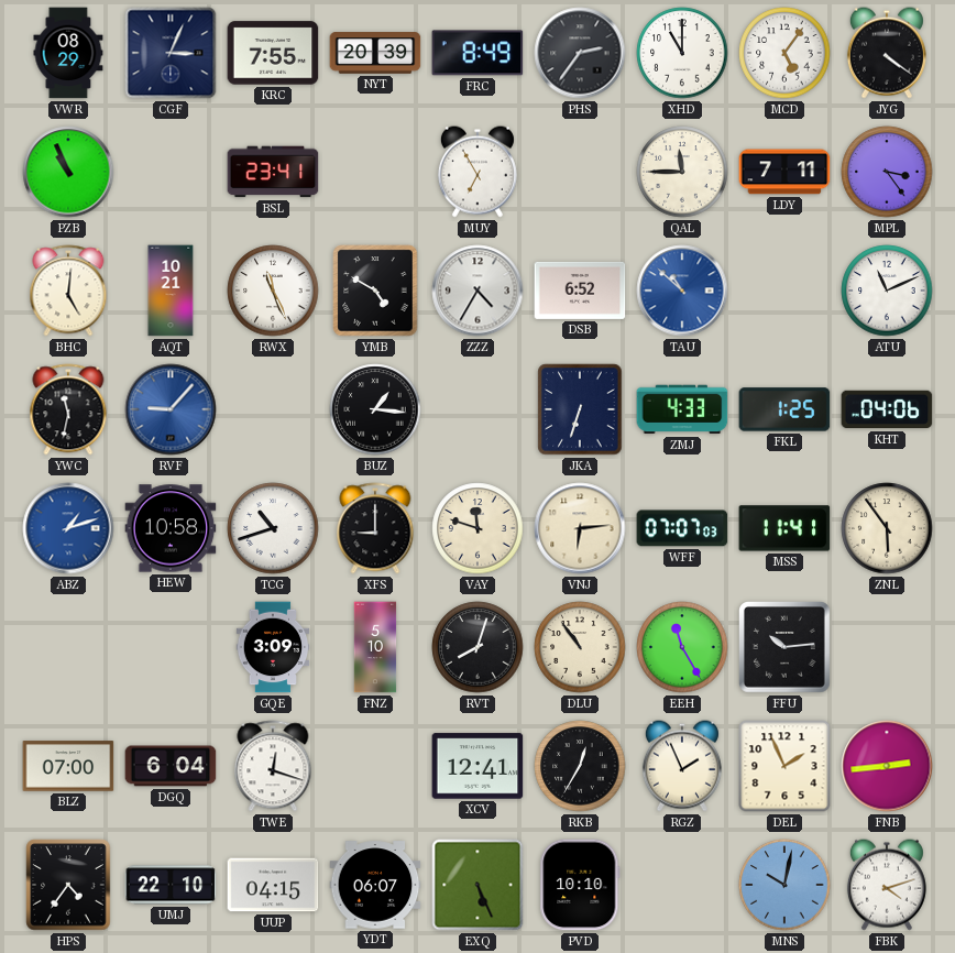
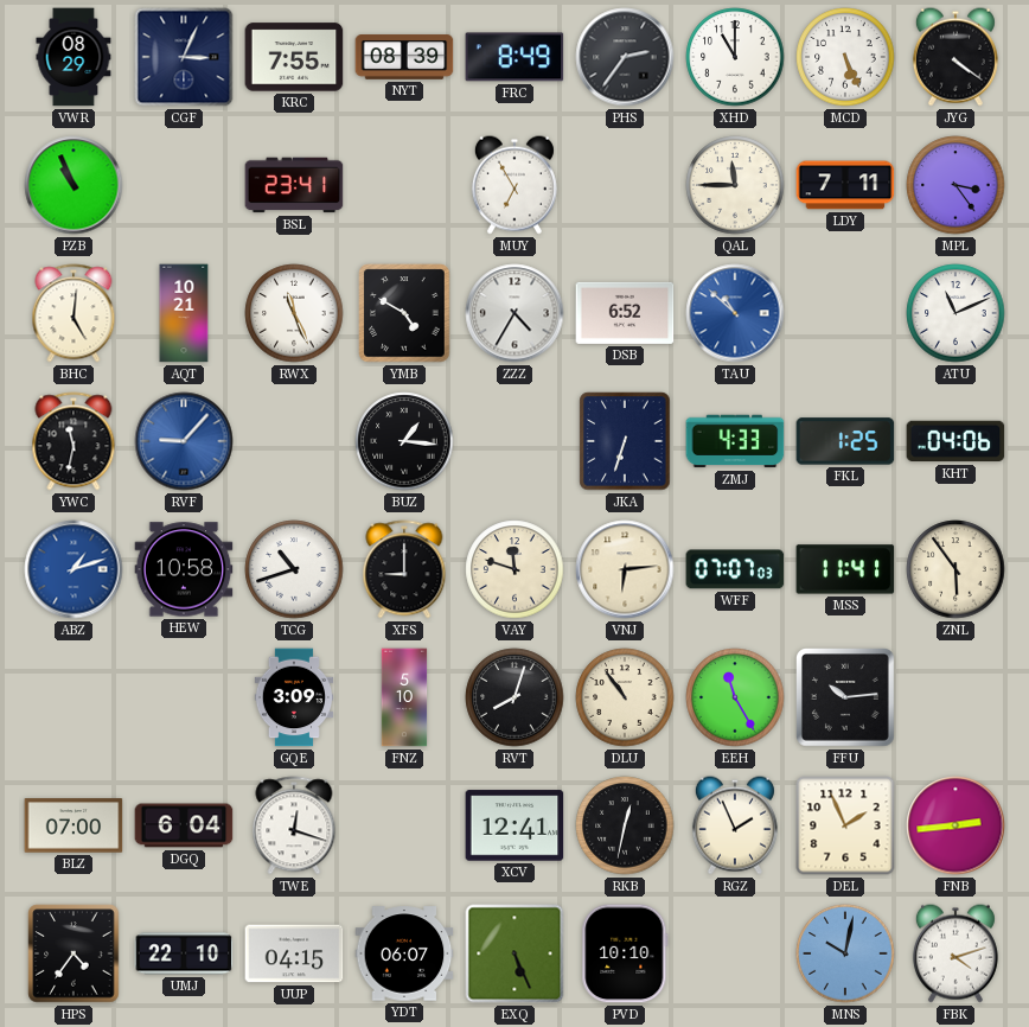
NYT: 20:39 -> 08:39 (404, 57)
MCD: 5:06 -> 5:26 (845, 57)
RKB: 12:35 -> 12:32 (625, 825)
